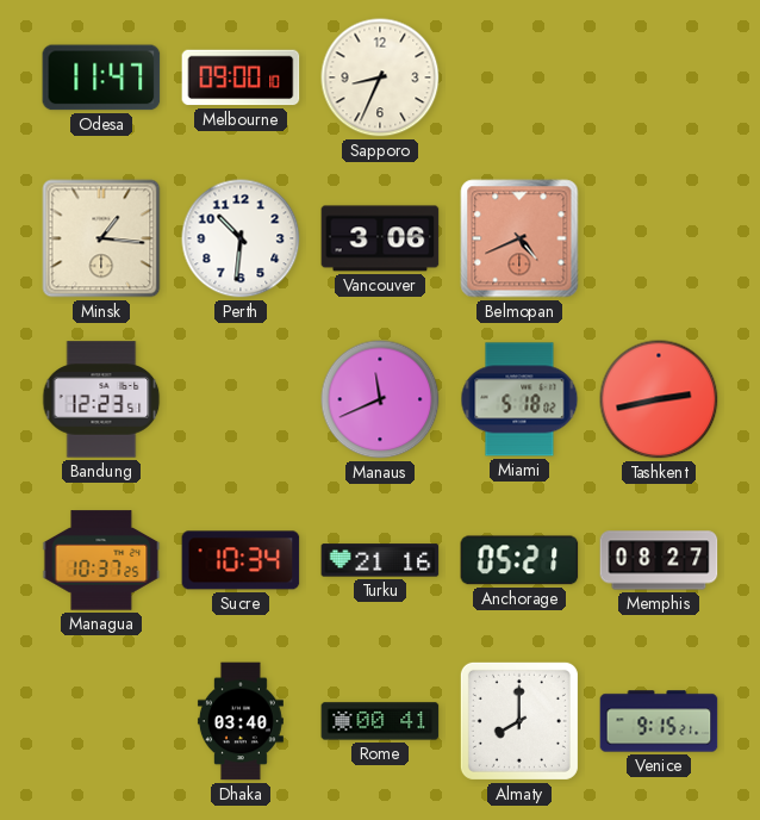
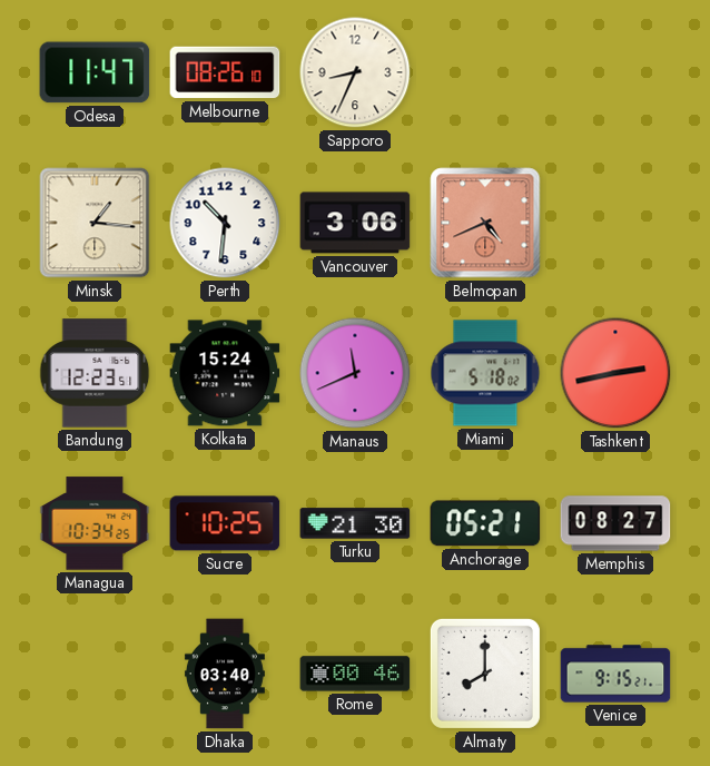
Melbourne: 09:00 -> 08:26 (225, 72)
Kolkata: none -> 15:24 (225, 373)
Managua: 10:37 -> 10:34 (95, 523)
Sucre: 10:34 -> 10:25 (225, 523)
Turku: 21:16 -> 21:30 (355, 523)
Rome: 00:41 -> 00:46 (355, 674)
